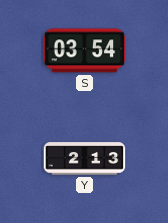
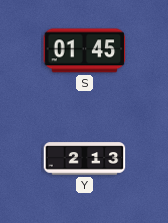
S: 03:54 -> 01:45 (85, 51)
